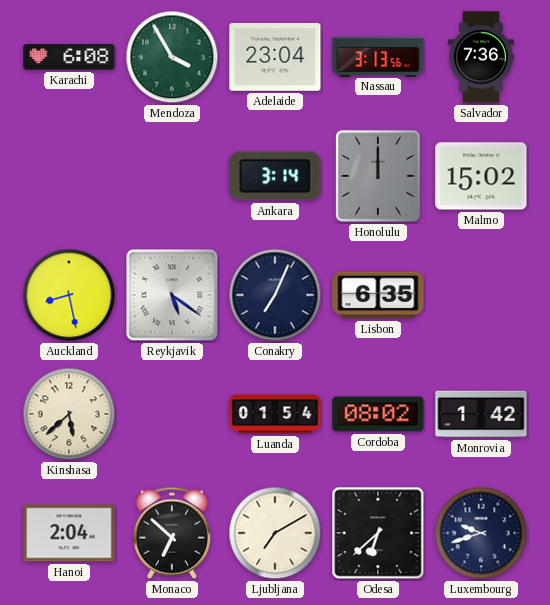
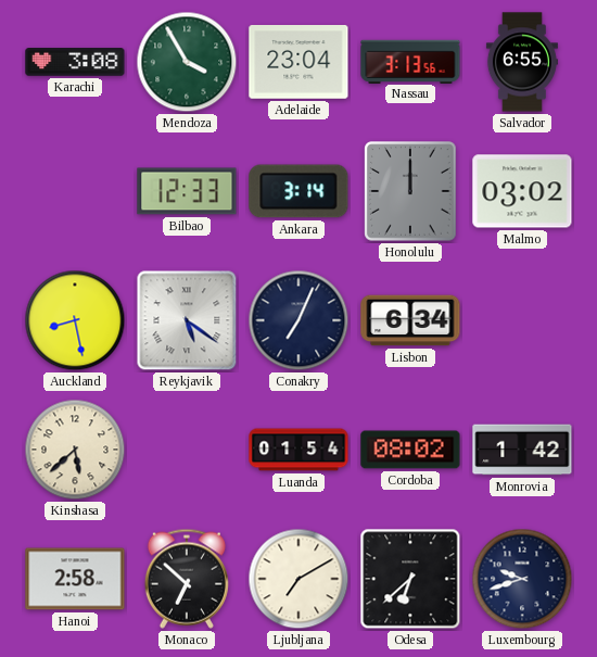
Karachi: 6:08 -> 3:08 (75, 62)
Salvador: 7:36 -> 6:55 (522, 62)
Bilbao: none -> 12:33 (187, 191)
Malmo: 15:02 -> 03:02 (522, 191)
Lisbon: 6:35 -> 6:34 (410, 320)
Hanoi: 2:04 -> 2:58 (75, 579)
